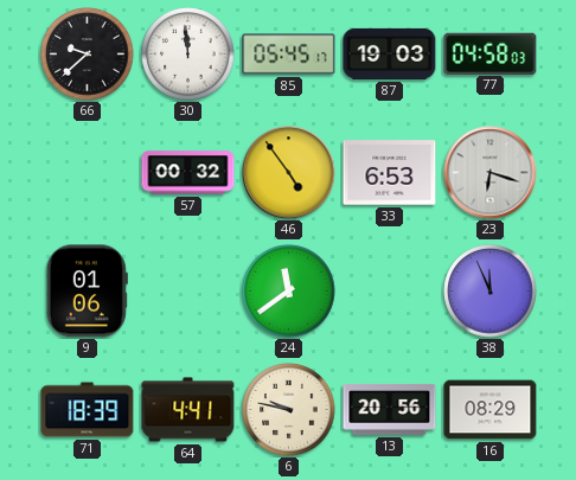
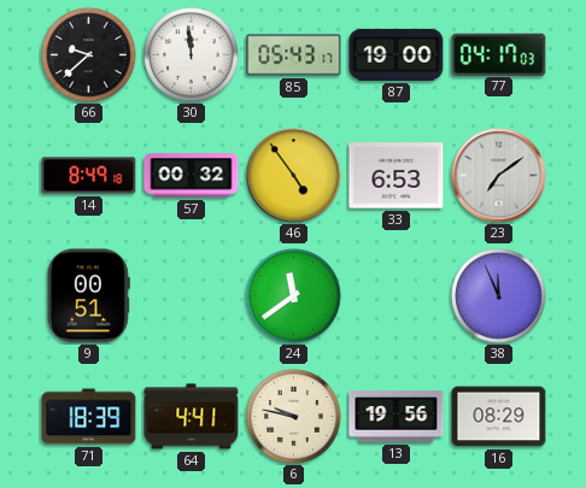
85: 05:45 -> 05:43 (294, 55)
87: 19:03 -> 19:00 (397, 54)
77: 04:58 -> 04:17 (499, 54)
14: none -> 8:49 (89, 176)
23: 6:18 -> 7:09 (499, 176)
9: 01:06 -> 00:51 (88, 296)
13: 20:56 -> 19:56 (397, 416)
